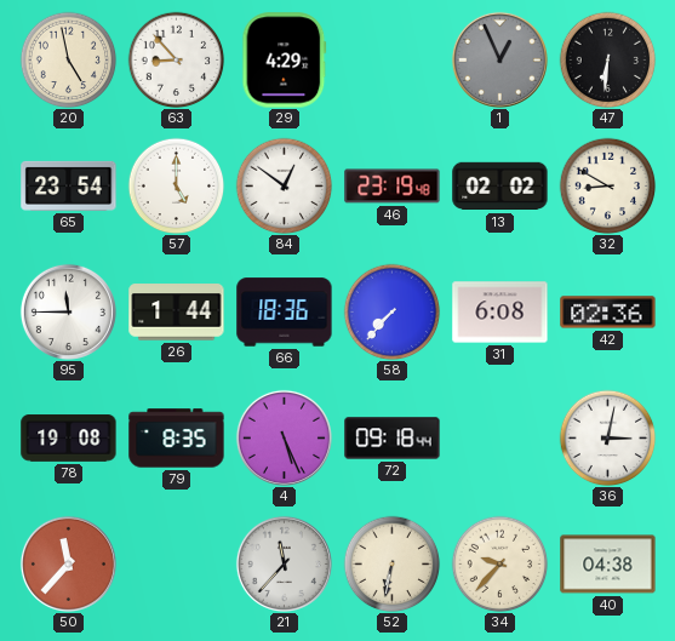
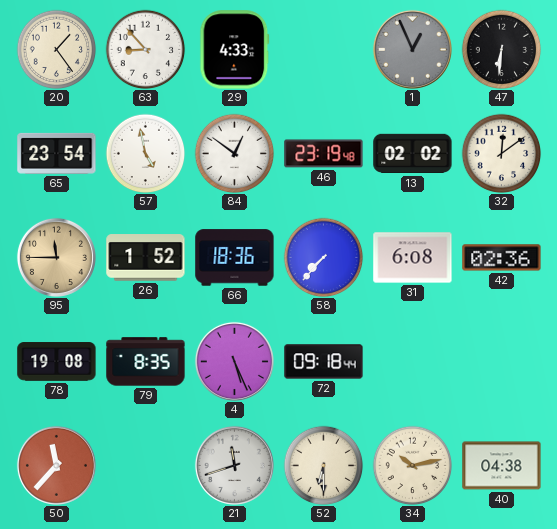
20: 4:58 -> 1:24 (56, 49)
29: 4:29 -> 4:33 (235, 50)
57: 5:00 -> 4:58 (145, 153)
32: 8:50 -> 12:09 (501, 153)
95 dial: white -> champagne (56, 257)
26: 1:44 -> 1:52 (146, 258)
36: 3:02 -> none (607, 437)
21: 11:37 -> 11:42 (234, 465)
52: 6:32 -> 6:30 (323, 465)
34: 9:37 -> 10:13 (412, 465)
